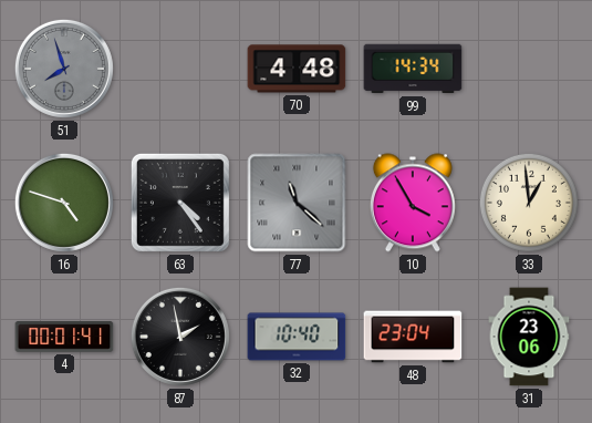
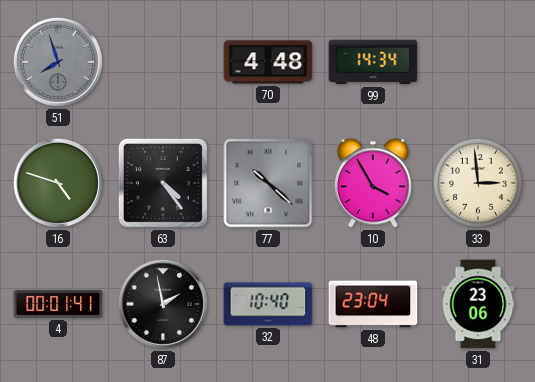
77: 11:22 -> 10:22 (268, 183)
33: 12:59 -> 2:59 (478, 183)
